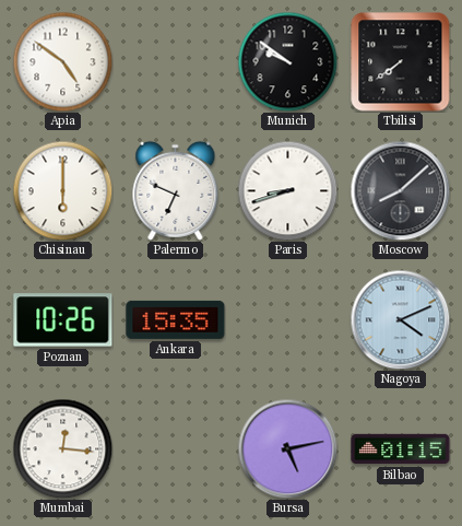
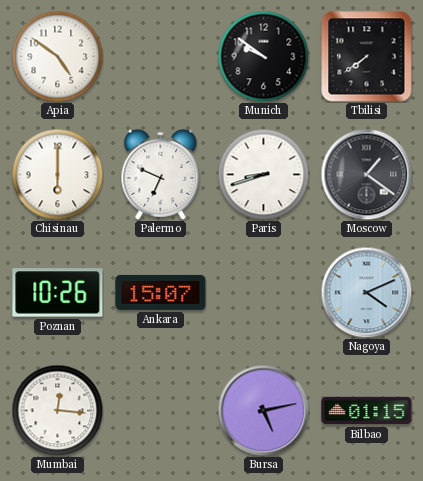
Moscow: 8:08 -> 1:21 (366, 174)
Ankara: 15:35 -> 15:07 (161, 292)
